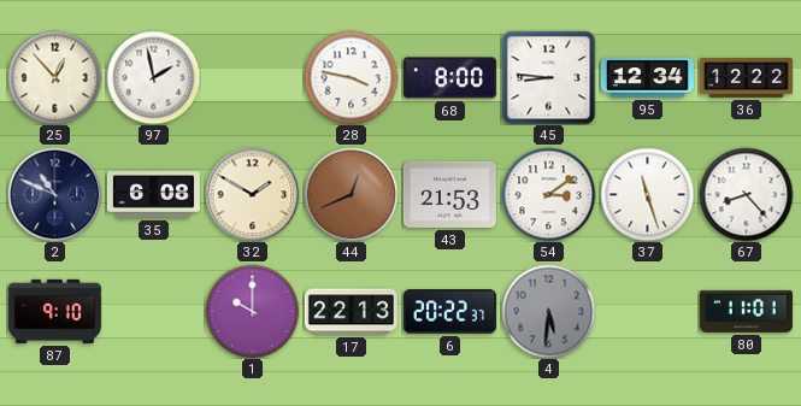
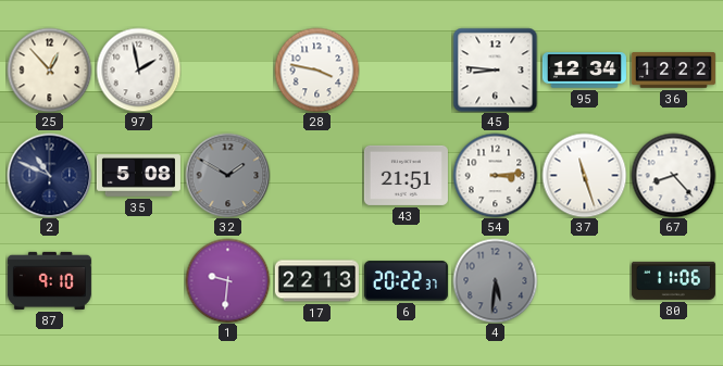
68: 8:00 -> none (449, 78)
35: 6:08 -> 5:08 (138, 176)
32 dial: cream -> grey (227, 175)
44: 12:41 -> none (351, 194)
43: 21:53 -> 21:51 (406, 175)
54: 3:09 -> 3:14 (495, 175)
1: 10:00 -> 9:31 (227, 280)
80: 11:01 -> 11:06 (673, 280)
